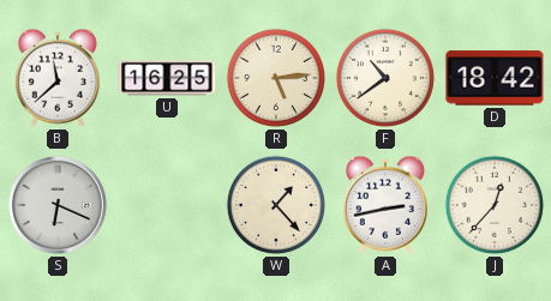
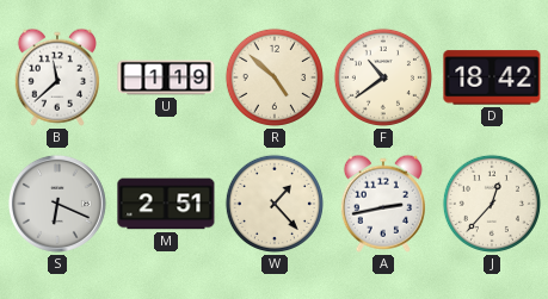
U: 16:25 -> 1:19 (166, 77)
R: 5:14 -> 4:52 (275, 77)
M: none -> 2:51 (166, 204)
